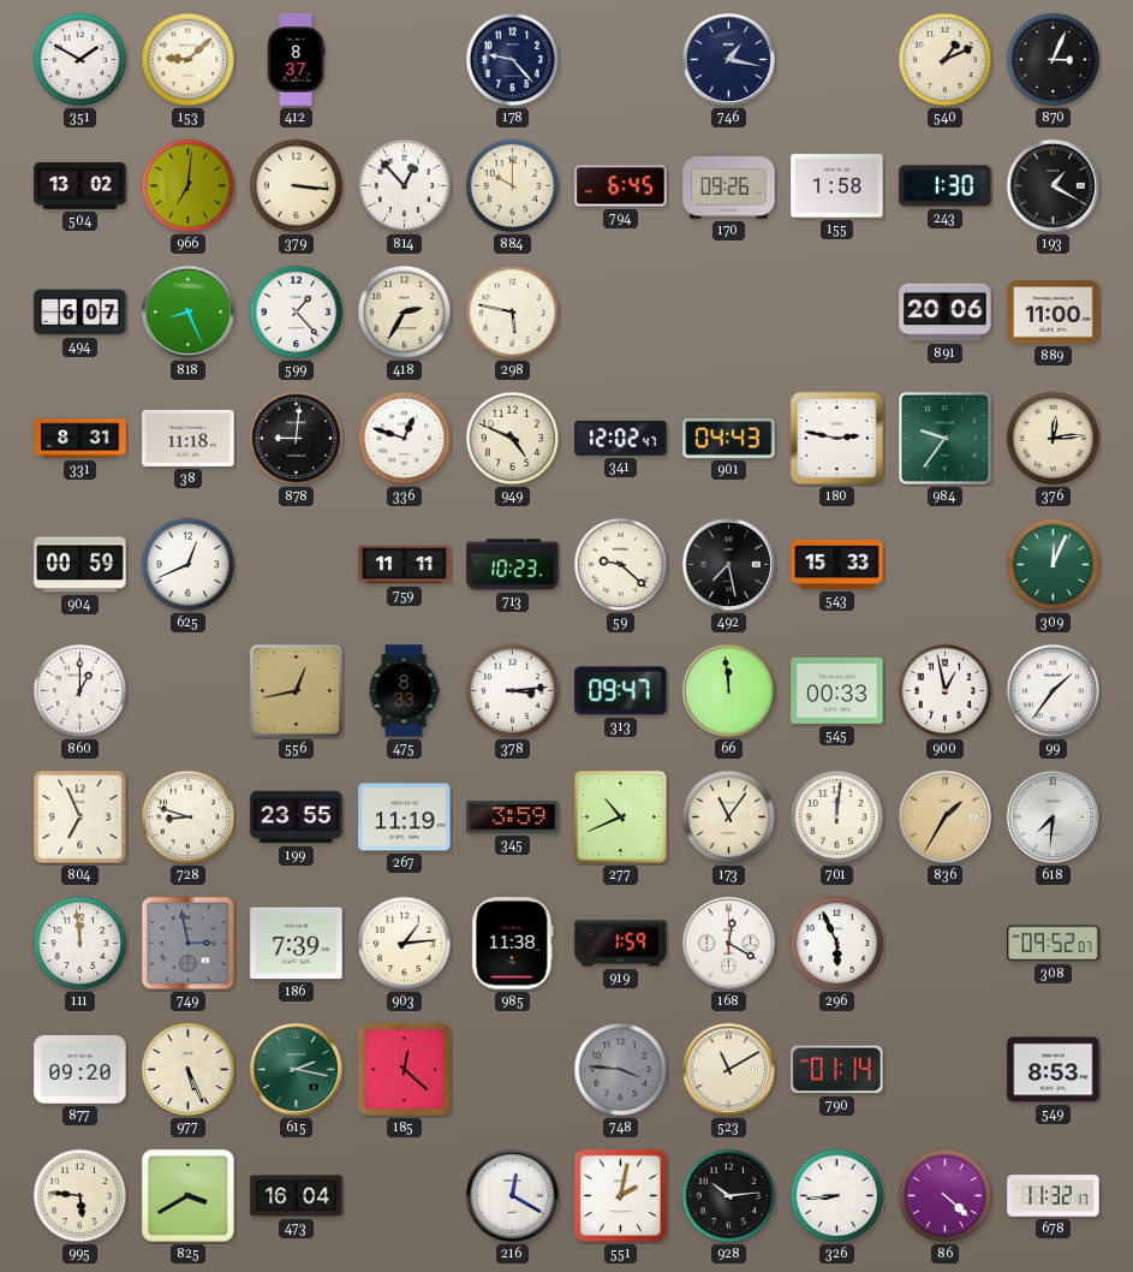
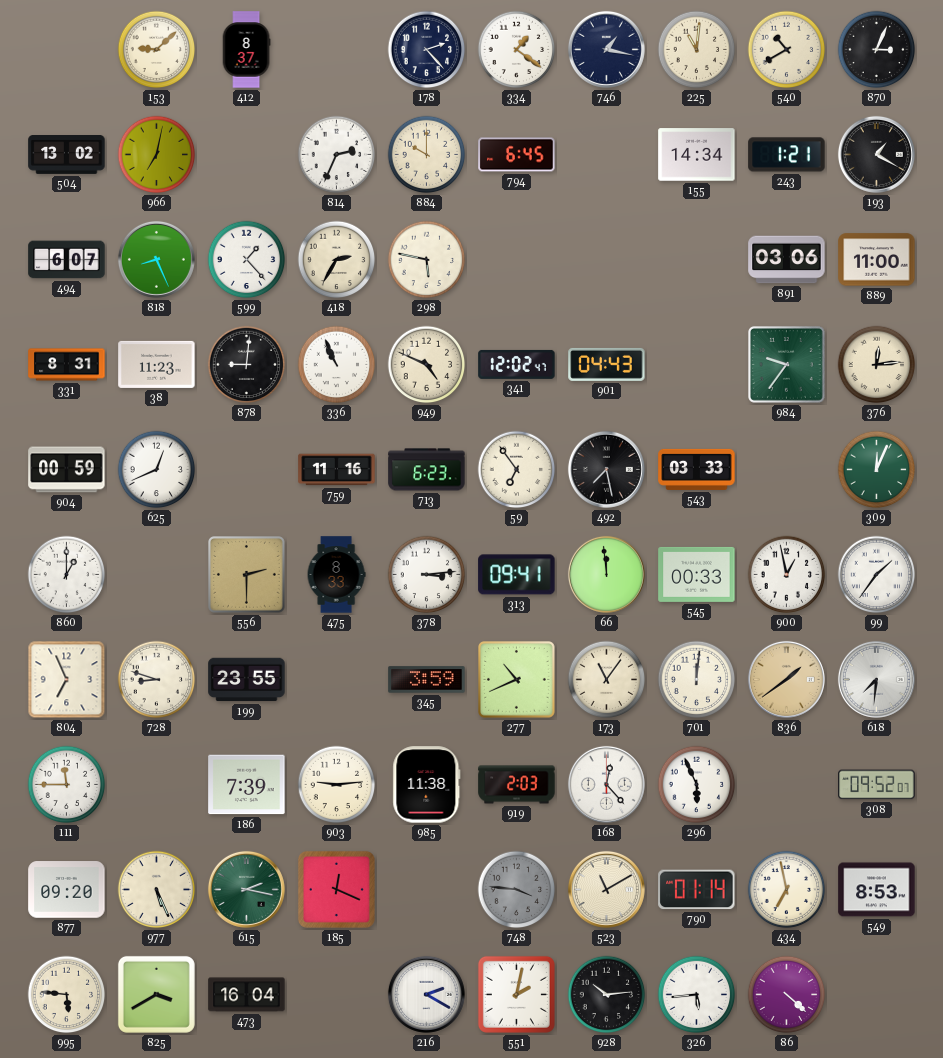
351: 1:50 -> none (80, 60)
178: 9:23 -> 2:23 (427, 50)
334: none -> 1:21 (517, 50)
225: none -> 11:01 (697, 50)
540: 1:11 -> 10:40 (787, 50)
966: 7:01 -> 7:02 (157, 155)
379: 3:16 -> none (297, 186)
814: 12:53 -> 2:34 (337, 155)
170: 09:26 -> none (729, 186)
155: 1:58 -> 14:34 (697, 155)
243: 1:30 -> 1:21 (787, 155)
891: 20:06 -> 03:06 (787, 260)
38: 11:18 -> 11:23 (157, 364)
336: 12:48 -> 10:56 (337, 365)
180: 2:47 -> none (836, 438)
759: 11:11 -> 11:16 (337, 470)
713: 10:23 -> 6:23 (427, 470)
59: 9:22 -> 6:54 (517, 470)
543: 15:33 -> 03:33 (697, 469)
556: 12:43 -> 2:30 (247, 575)
313: 09:47 -> 09:41 (517, 575)
267: 11:19 -> none (405, 818)
836: 1:35 -> 1:39 (786, 679)
111: 11:59 -> 11:45 (67, 785)
749: 2:58 -> none (189, 944)
903: 1:14 -> 9:14 (337, 785)
919: 1:59 -> 2:03 (517, 785)
168: 12:20 -> 12:23 (606, 784)
185: 12:22 -> 12:19 (336, 889)
434: none -> 6:58 (787, 890)
216: 12:20 -> 2:20 (426, 994)
326: 8:44 -> 5:44 (697, 995)
678: 11:32 -> none (1054, 1196)
